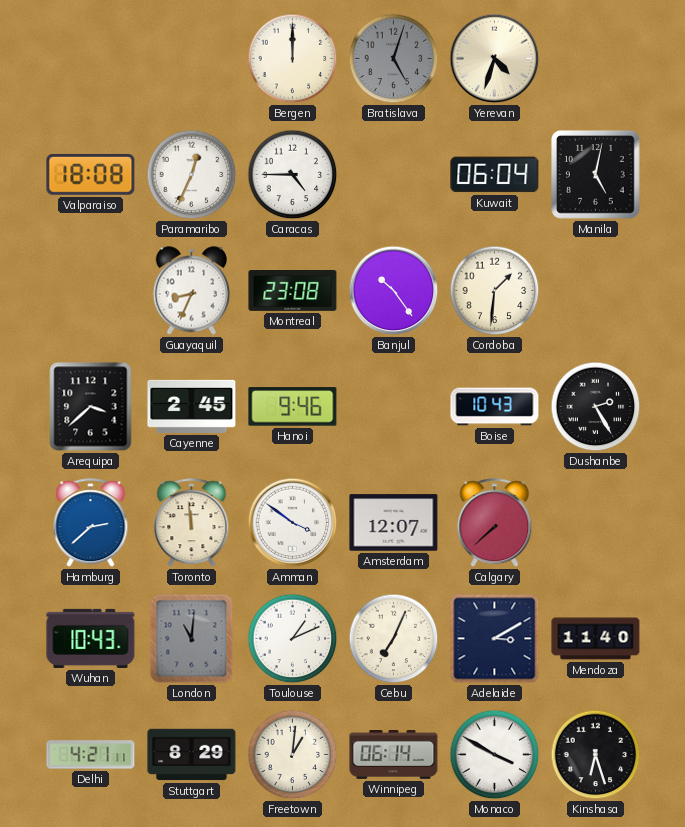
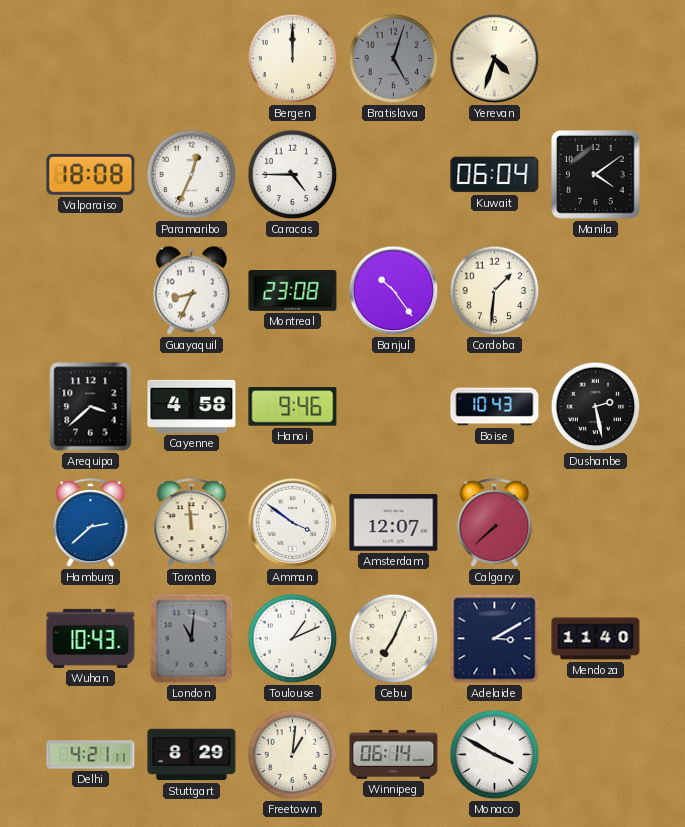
Manila: 5:02 -> 4:09 (596, 175)
Cayenne: 2:45 -> 4:58 (192, 406)
Dushanbe: 2:25 -> 2:28 (596, 407)
Kinshasa: 6:27 -> none (596, 755)
